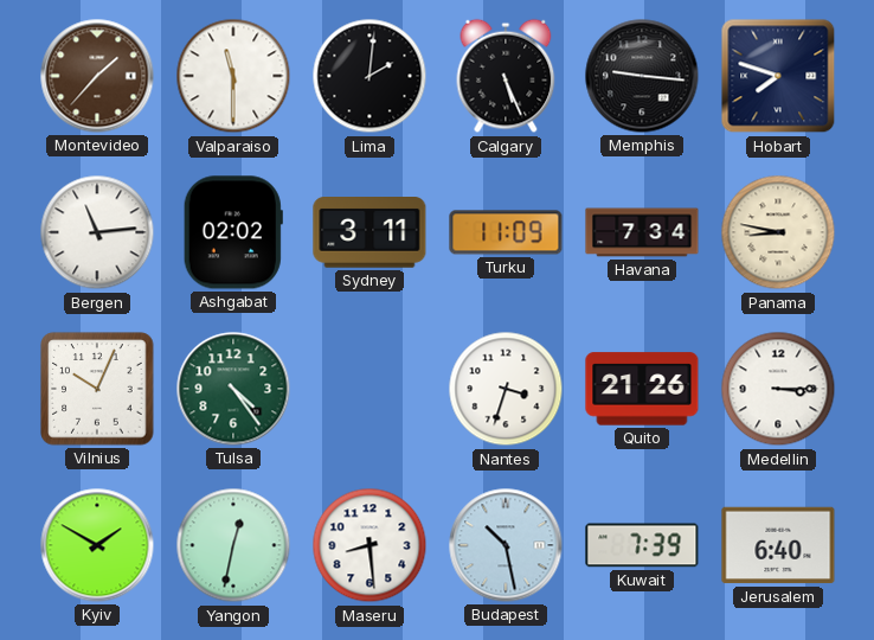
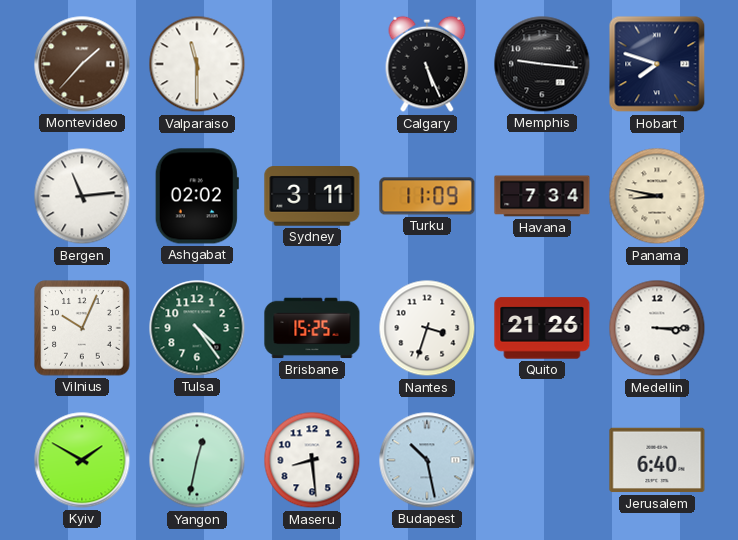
Lima: 2:01 -> none (369, 76)
Brisbane: none -> 15:25 (312, 328)
Kuwait: 7:39 -> none (642, 545)
